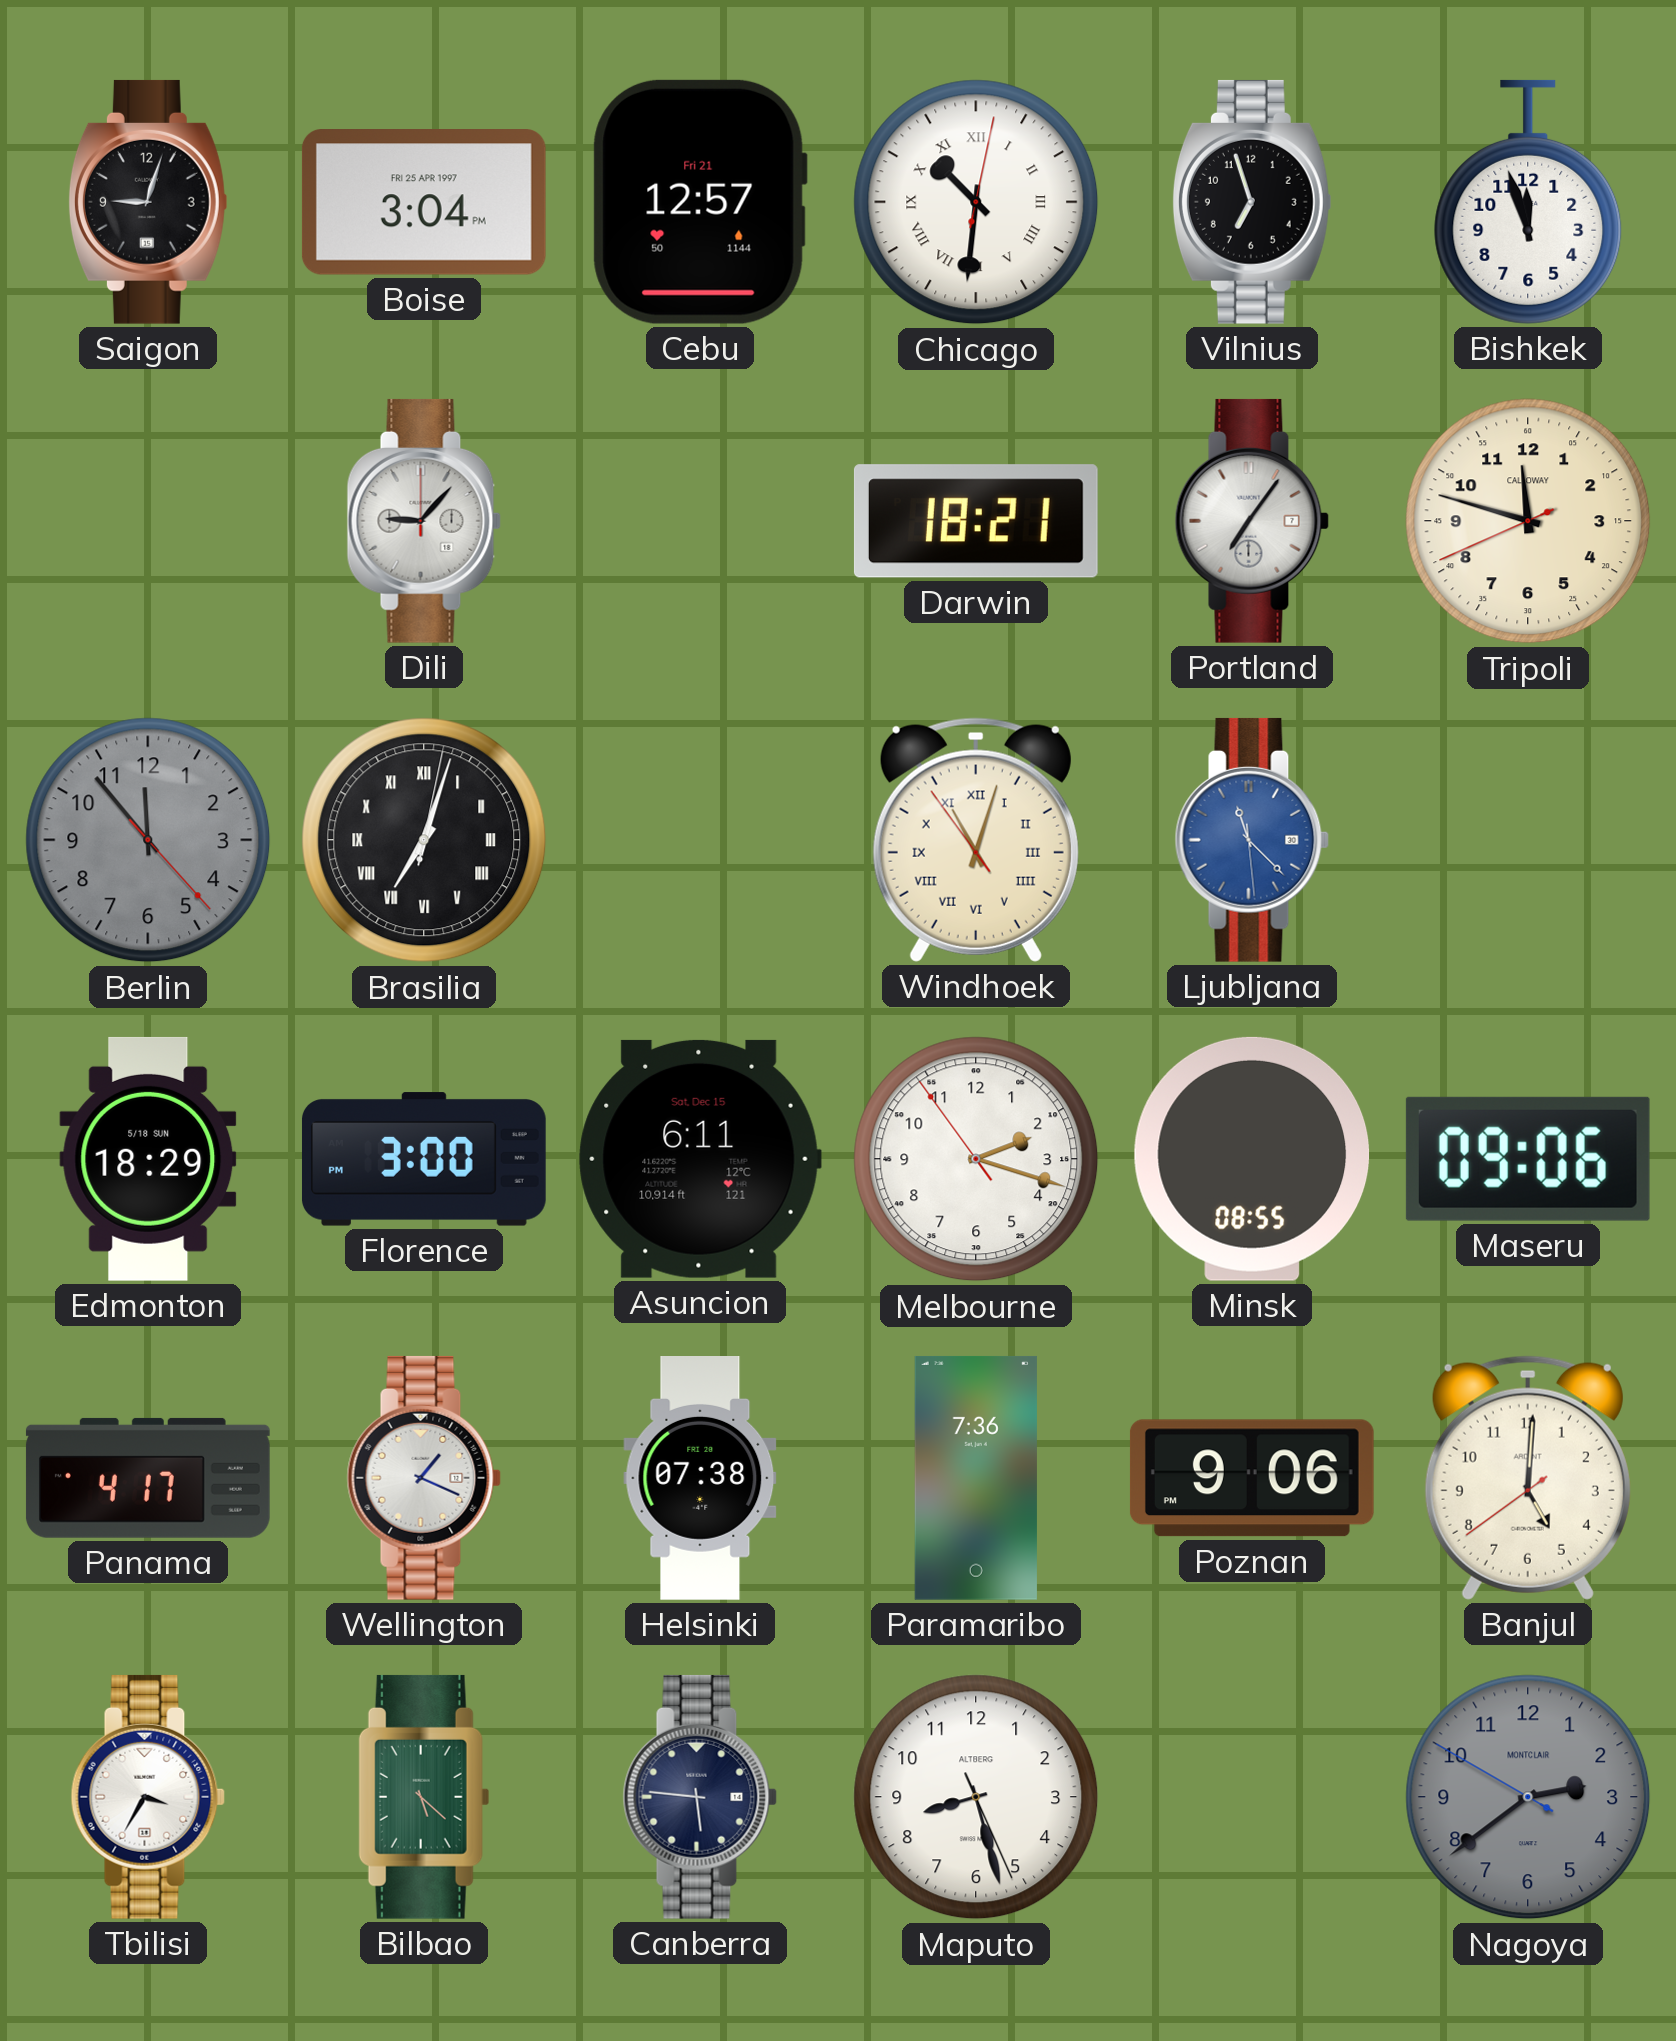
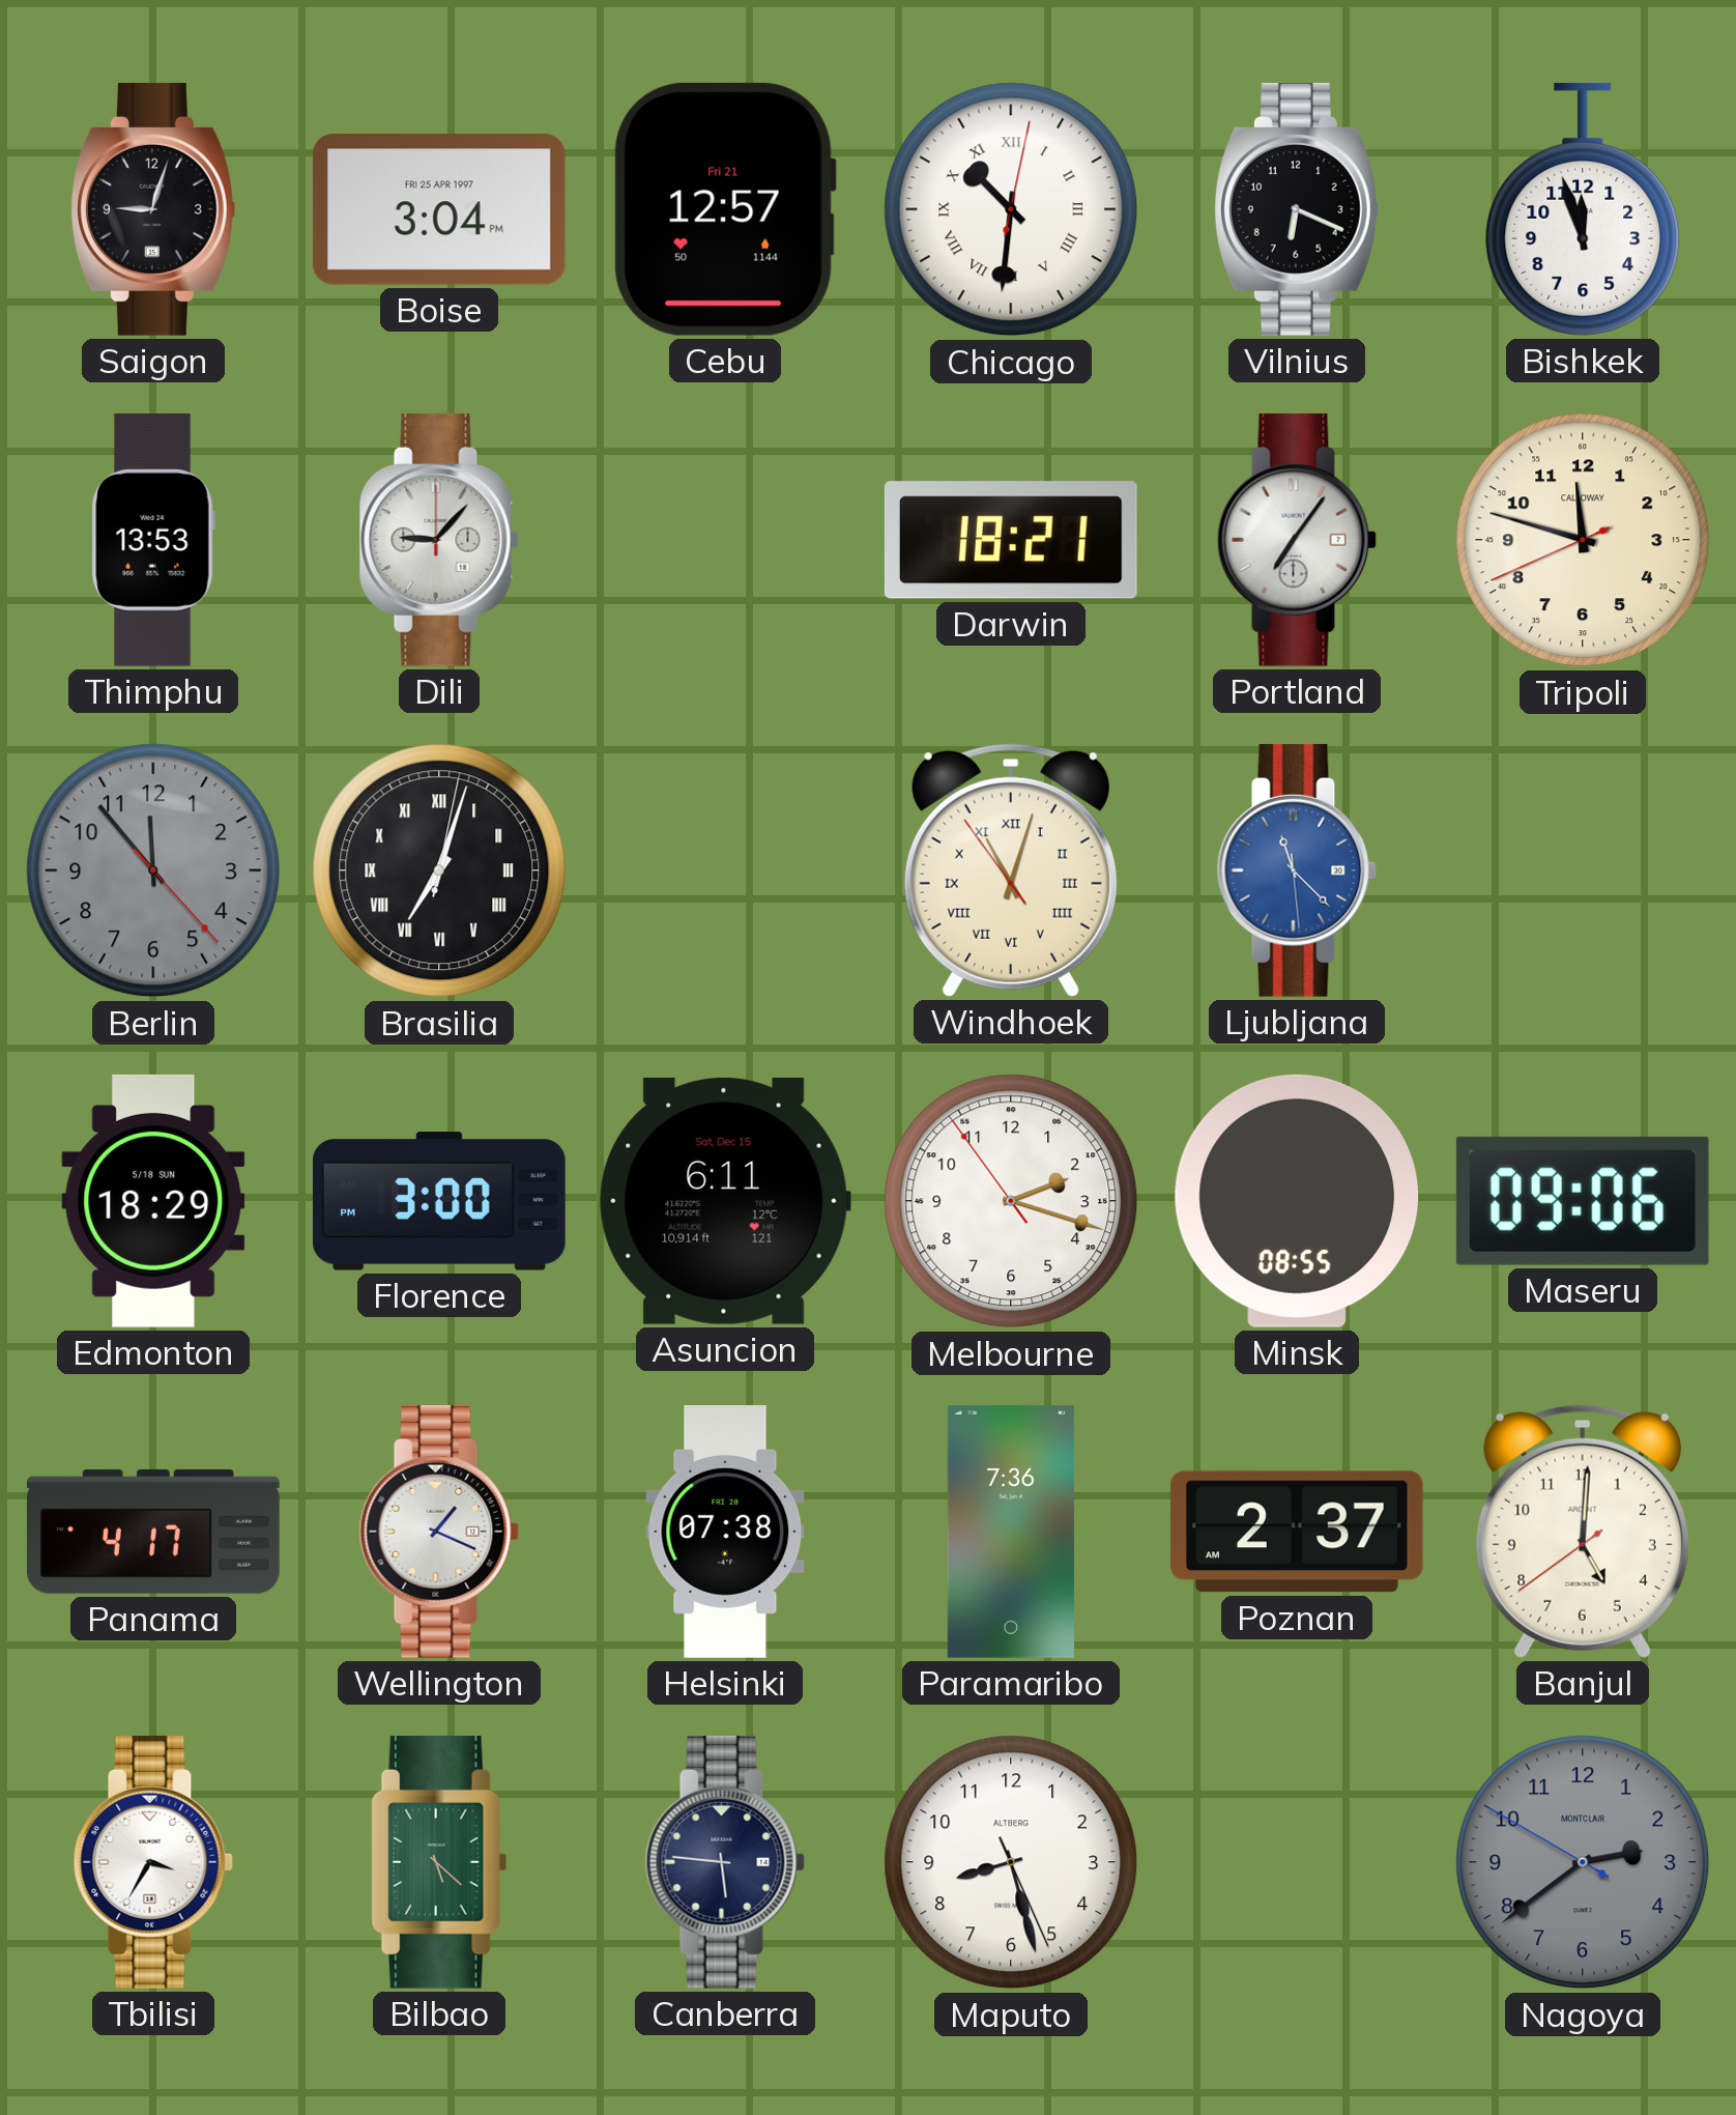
Vilnius: 6:57 -> 6:19 (1297, 209)
Thimphu: none -> 13:53 (153, 540)
Poznan: 9:06 -> 2:37 (1297, 1532)
